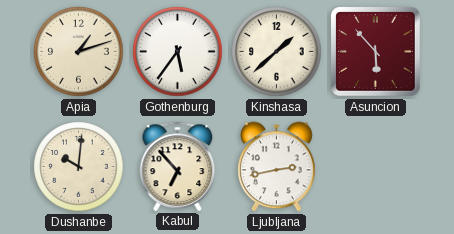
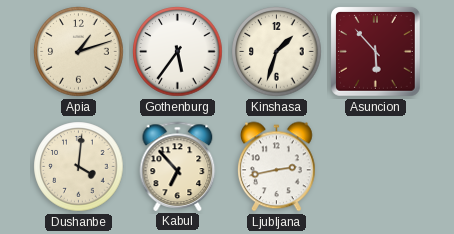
Kinshasa: 1:38 -> 1:33 (277, 52)
Dushanbe: 10:01 -> 4:01 (79, 167)
